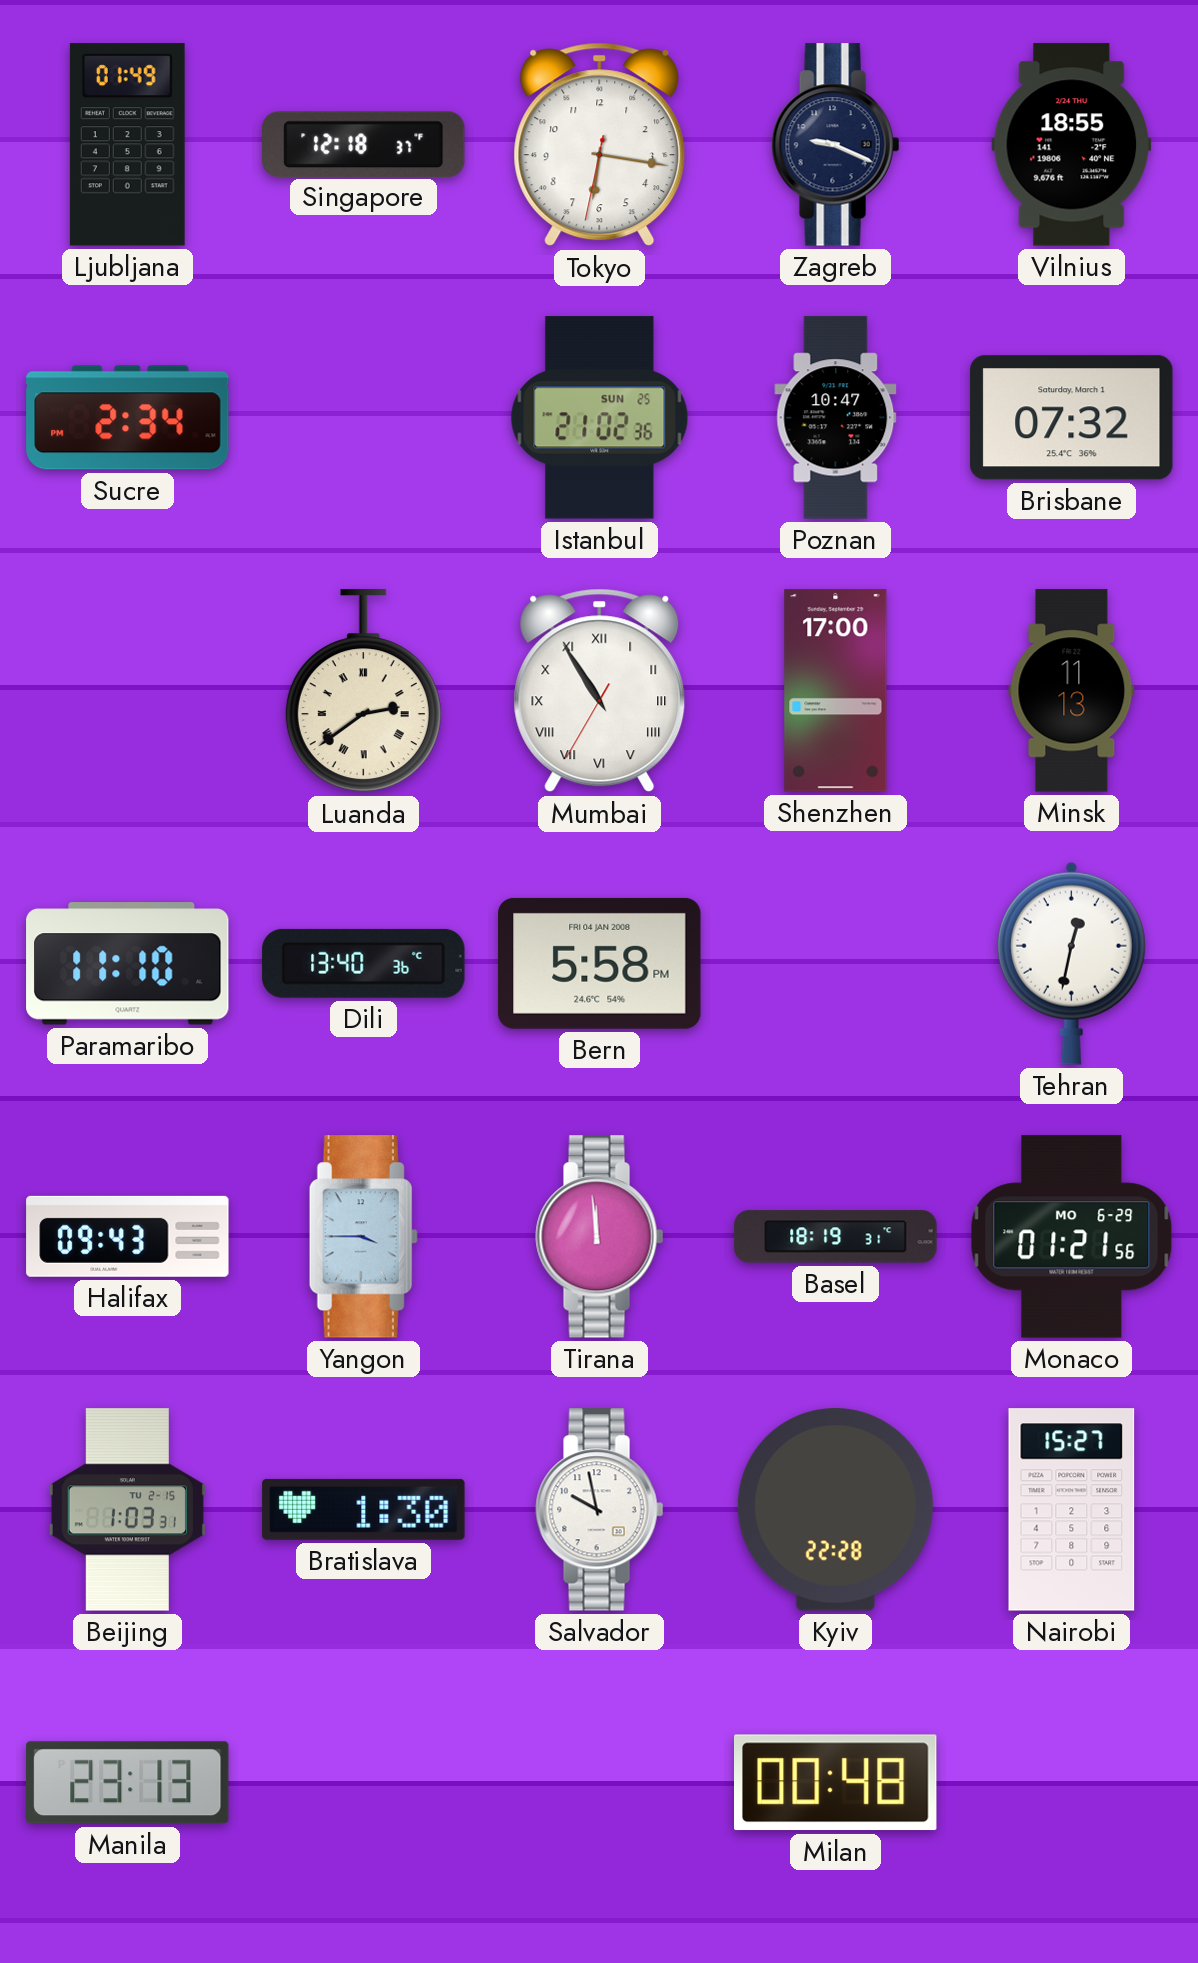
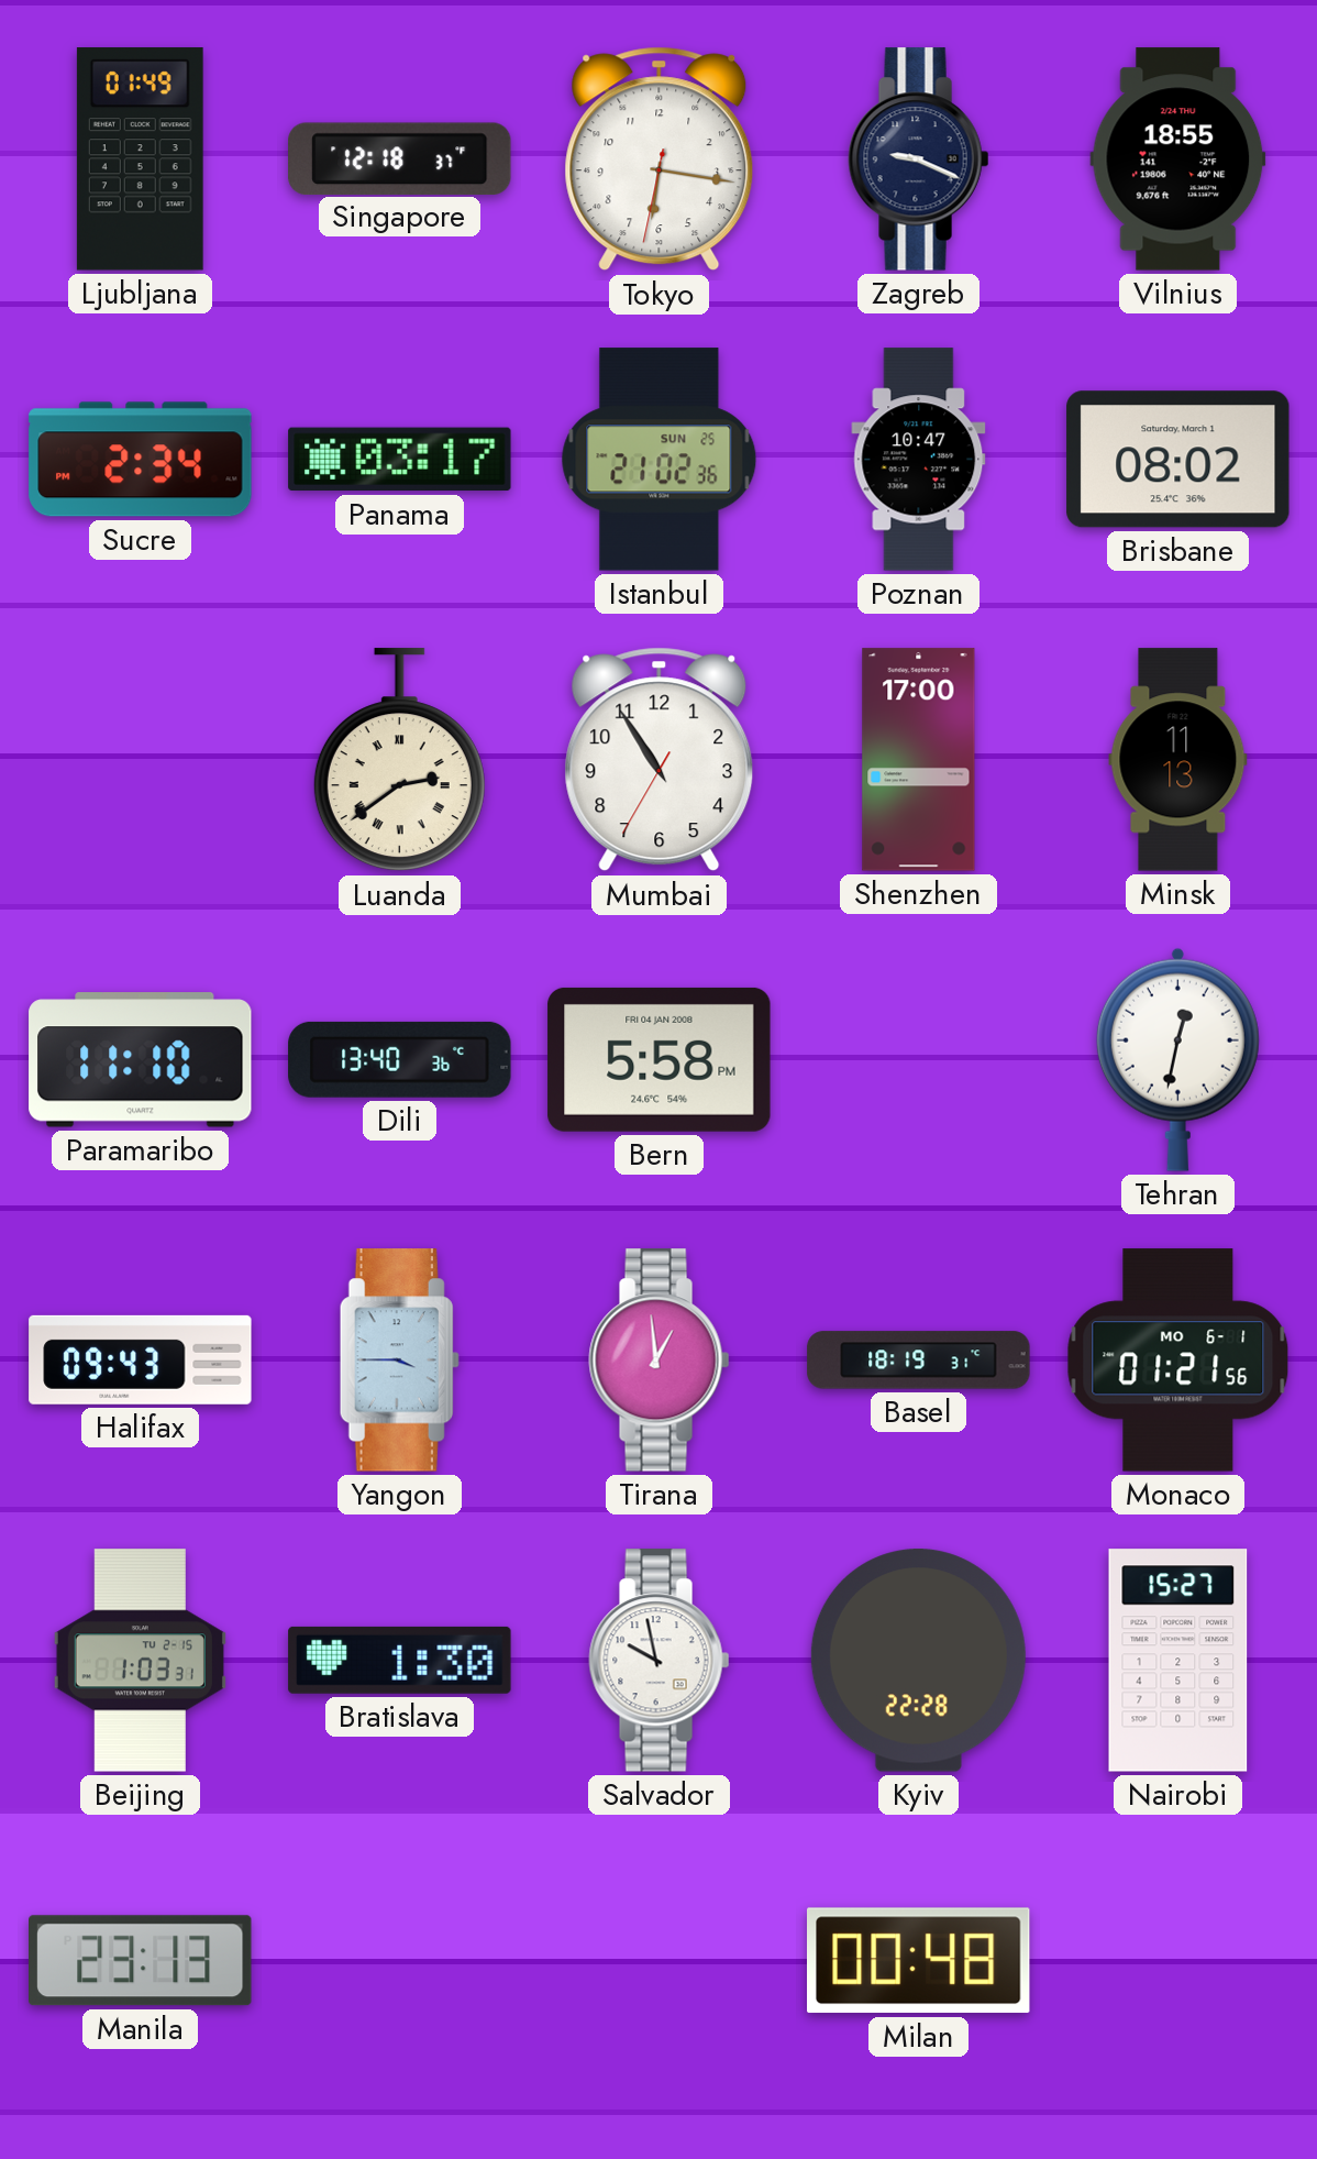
Panama: none -> 03:17 (400, 460)
Brisbane: 07:32 -> 08:02 (1178, 460)
Mumbai numerals: Roman -> Arabic (660, 760)
Tirana: 11:59 -> 12:59 (660, 1361)
Monaco date: MO 6-29 -> MO 6-1 (1178, 1361)
